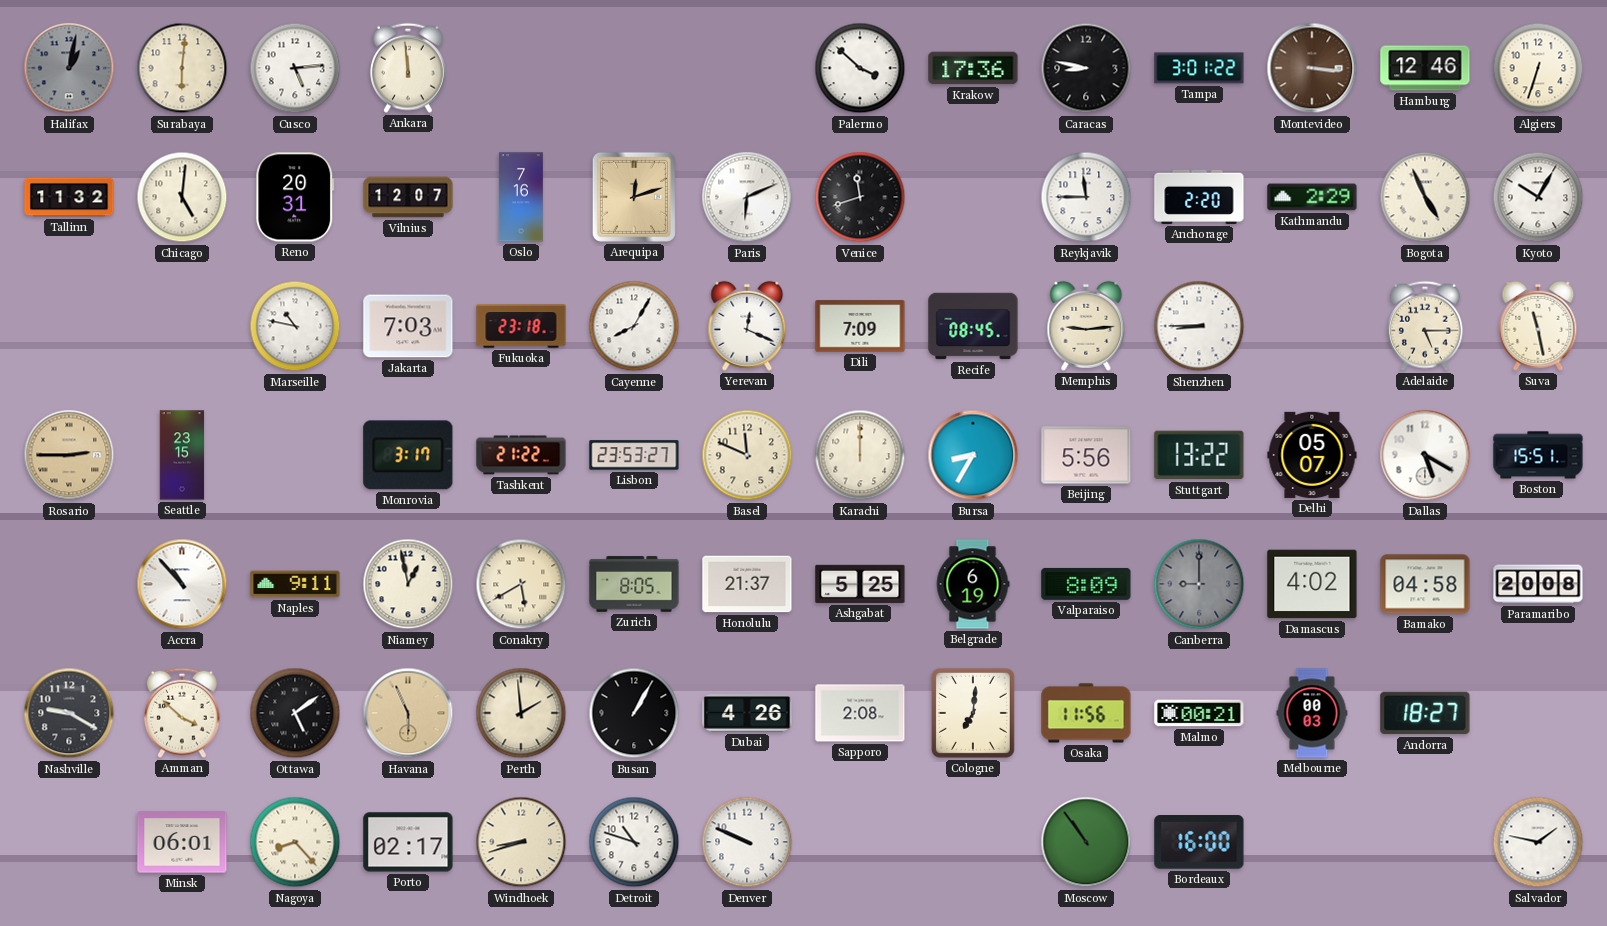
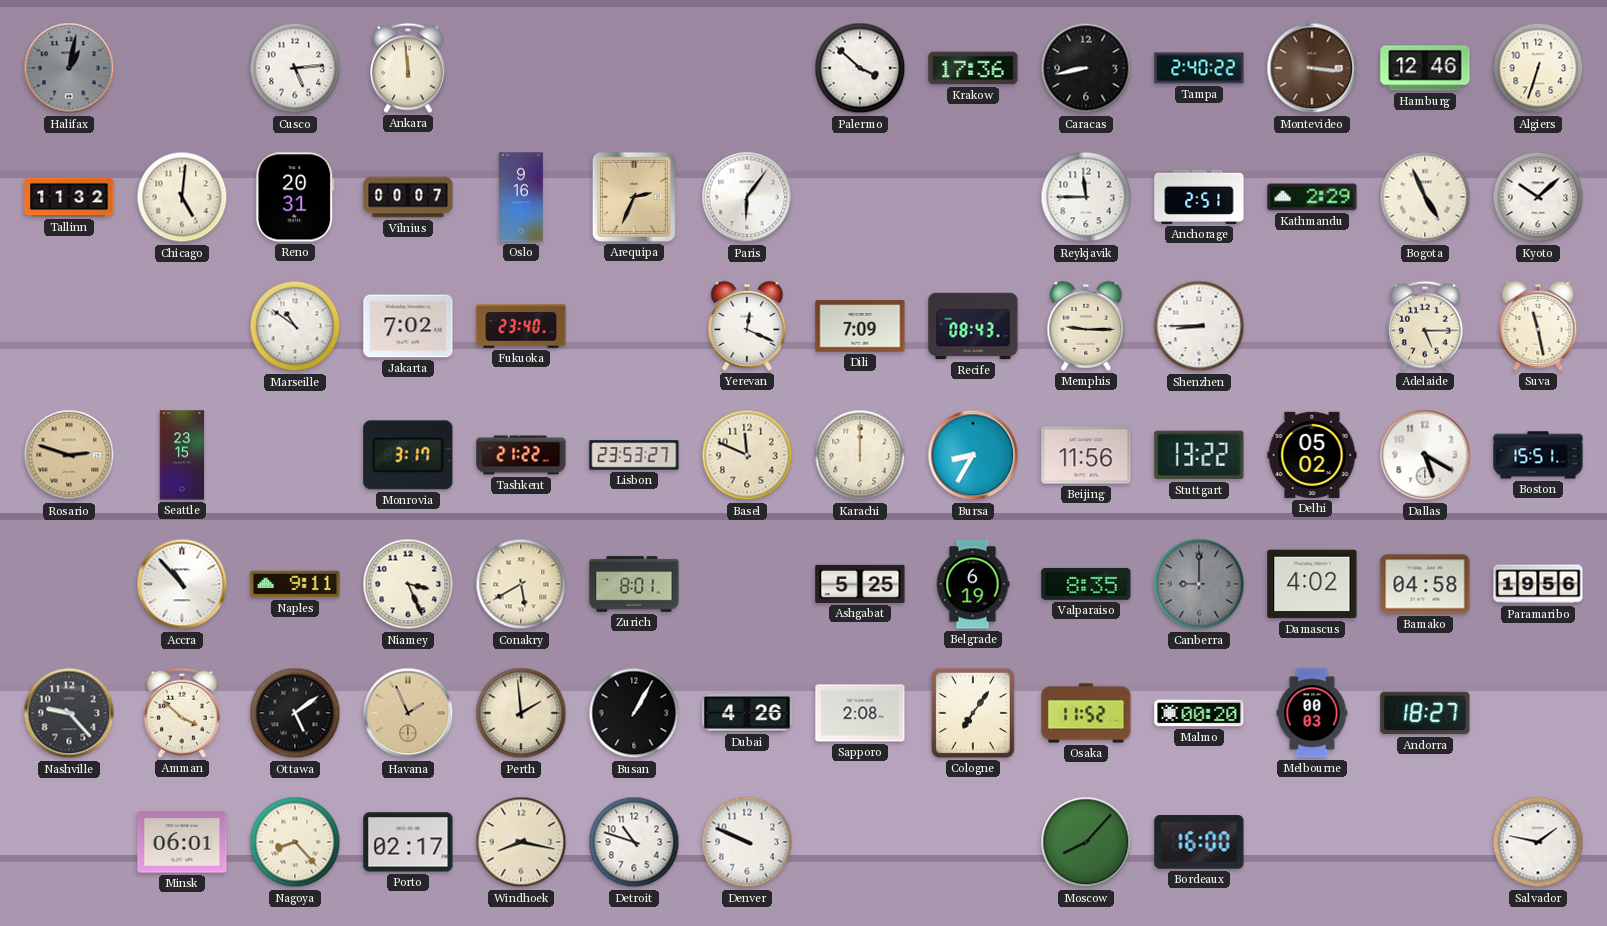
Surabaya: 6:01 -> none (182, 68)
Caracas: 8:47 -> 8:43 (1086, 68)
Tampa: 3:01 -> 2:40 (1199, 68)
Vilnius: 12:07 -> 00:07 (408, 197)
Oslo: 7:16 -> 9:16 (521, 197)
Arequipa: 12:12 -> 2:34 (634, 197)
Paris: 6:11 -> 6:06 (747, 197)
Venice: 11:42 -> none (860, 197)
Anchorage: 2:20 -> 2:51 (1199, 197)
Kyoto: 10:05 -> 10:08 (1538, 197)
Marseille: 10:47 -> 10:51 (295, 326)
Jakarta: 7:03 -> 7:02 (408, 326)
Fukuoka: 23:18 -> 23:40 (521, 326)
Cayenne: 8:05 -> none (634, 326)
Recife: 08:45 -> 08:43 (973, 326)
Memphis: 9:14 -> 9:15 (1086, 326)
Rosario: 2:45 -> 2:48 (69, 455)
Beijing: 5:56 -> 11:56 (1086, 455)
Delhi: 05:07 -> 05:02 (1312, 455)
Niamey: 12:58 -> 3:26 (408, 584)
Zurich: 8:05 -> 8:01 (634, 584)
Honolulu: 21:37 -> none (747, 584)
Valparaiso: 8:09 -> 8:35 (1086, 584)
Paramaribo: 20:08 -> 19:56 (1538, 584)
Nashville: 9:20 -> 9:23 (69, 713)
Havana: 5:56 -> 1:56 (408, 713)
Cologne: 7:01 -> 7:06 (973, 713)
Osaka: 11:56 -> 11:52 (1086, 713)
Malmo: 00:21 -> 00:20 (1199, 713)
Windhoek: 8:42 -> 8:17 (521, 842)
Moscow: 10:54 -> 8:07 (1086, 842)
